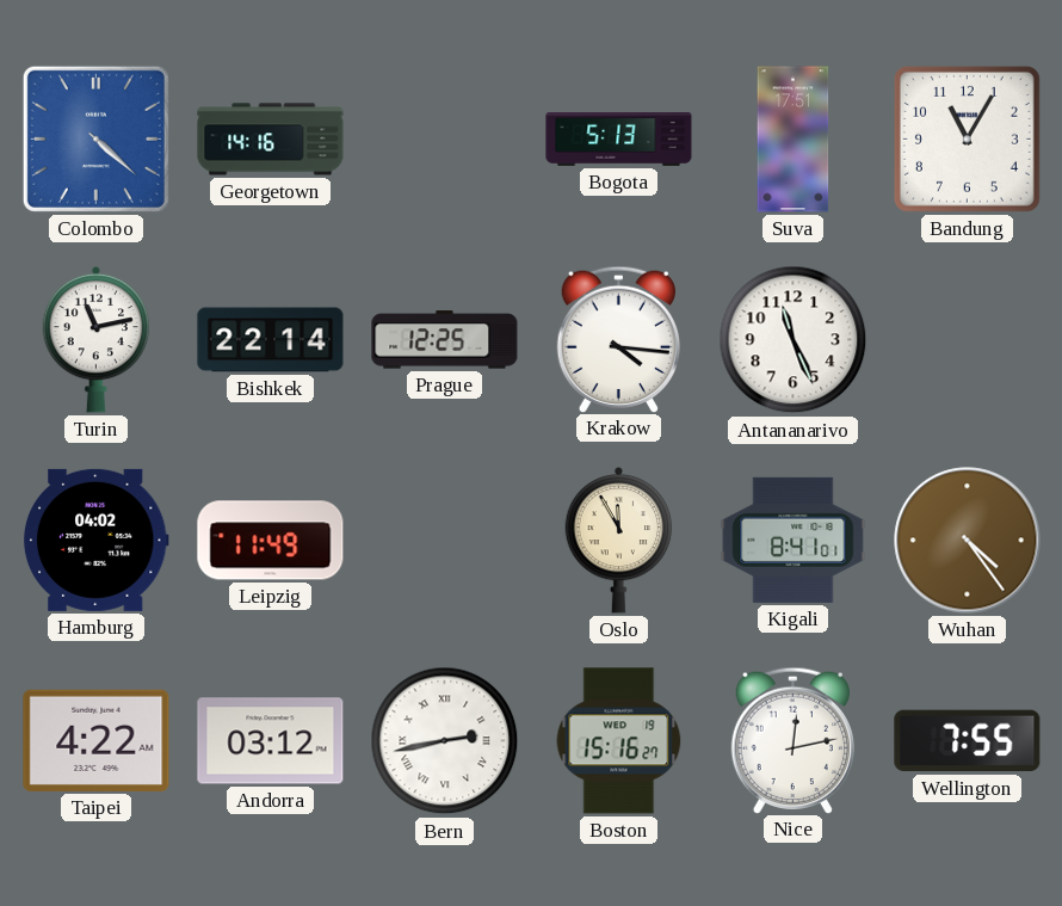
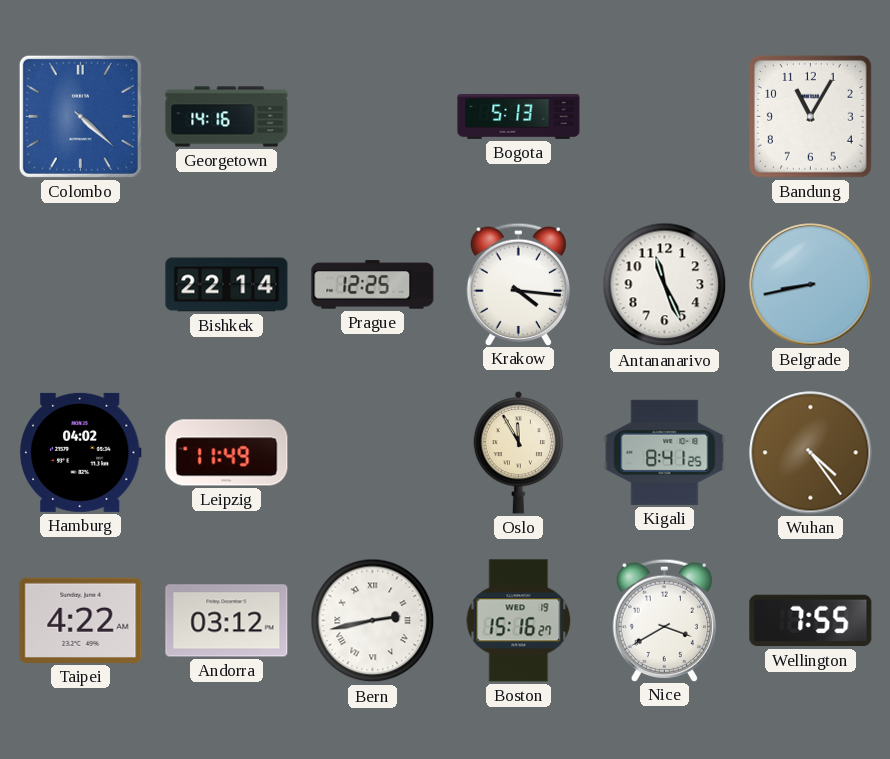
Suva: 17:51 -> none (794, 140)
Turin: 11:13 -> none (97, 339)
Belgrade: none -> 8:43 (811, 285)
Kigali: 8:41:01 -> 8:41:25 (665, 452)
Nice: 12:13 -> 3:40 (664, 620)
